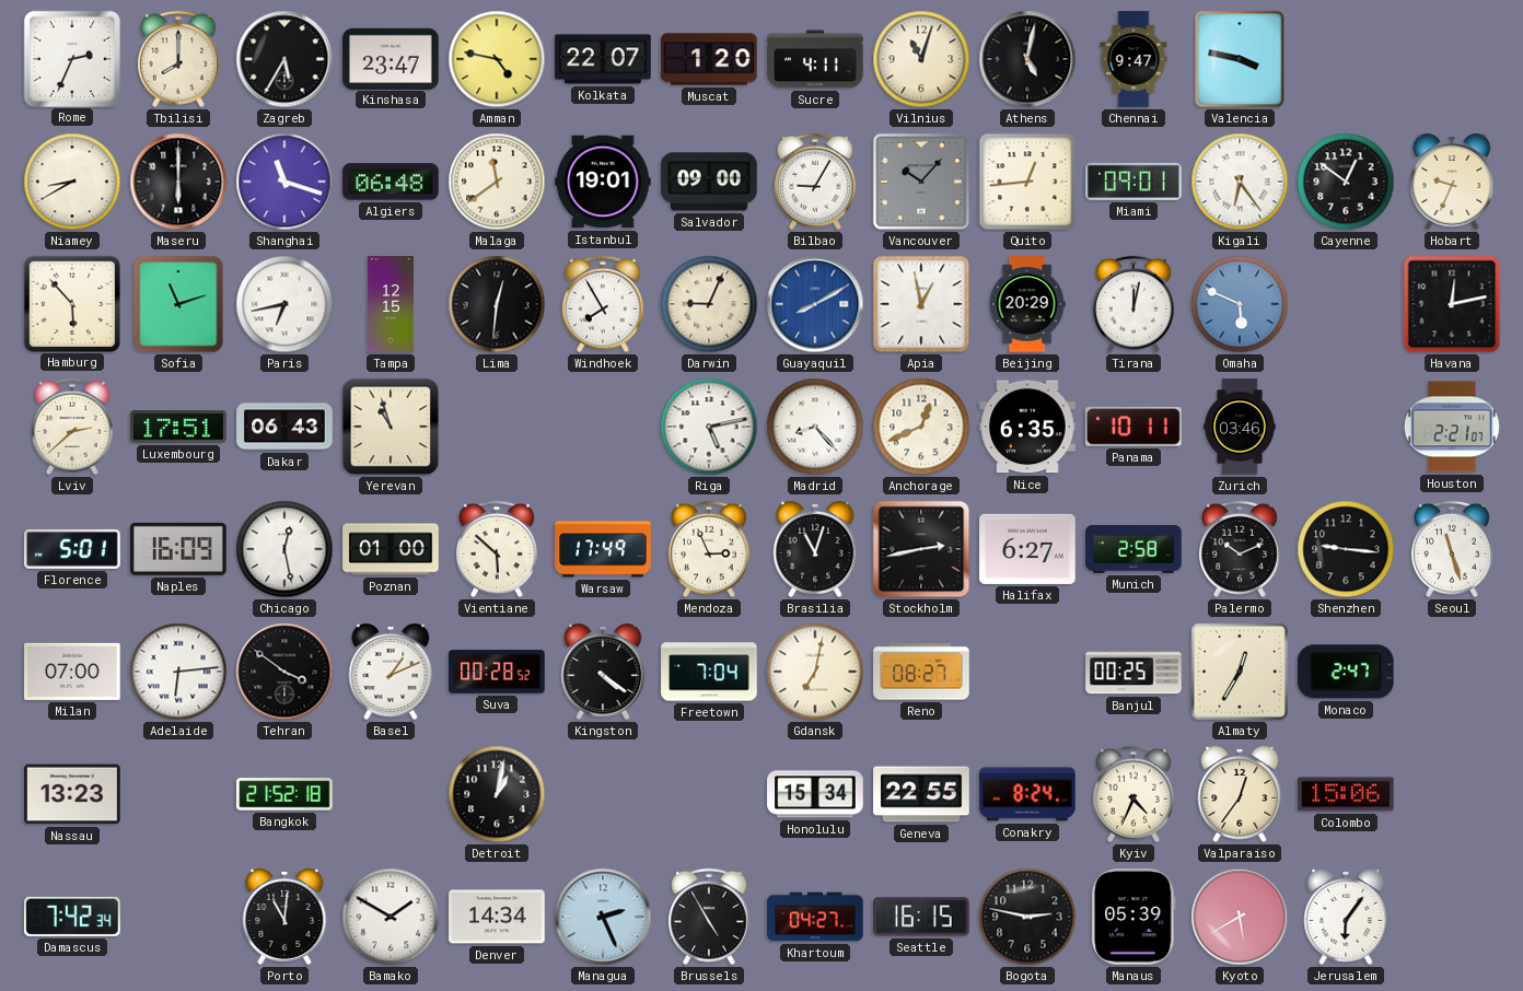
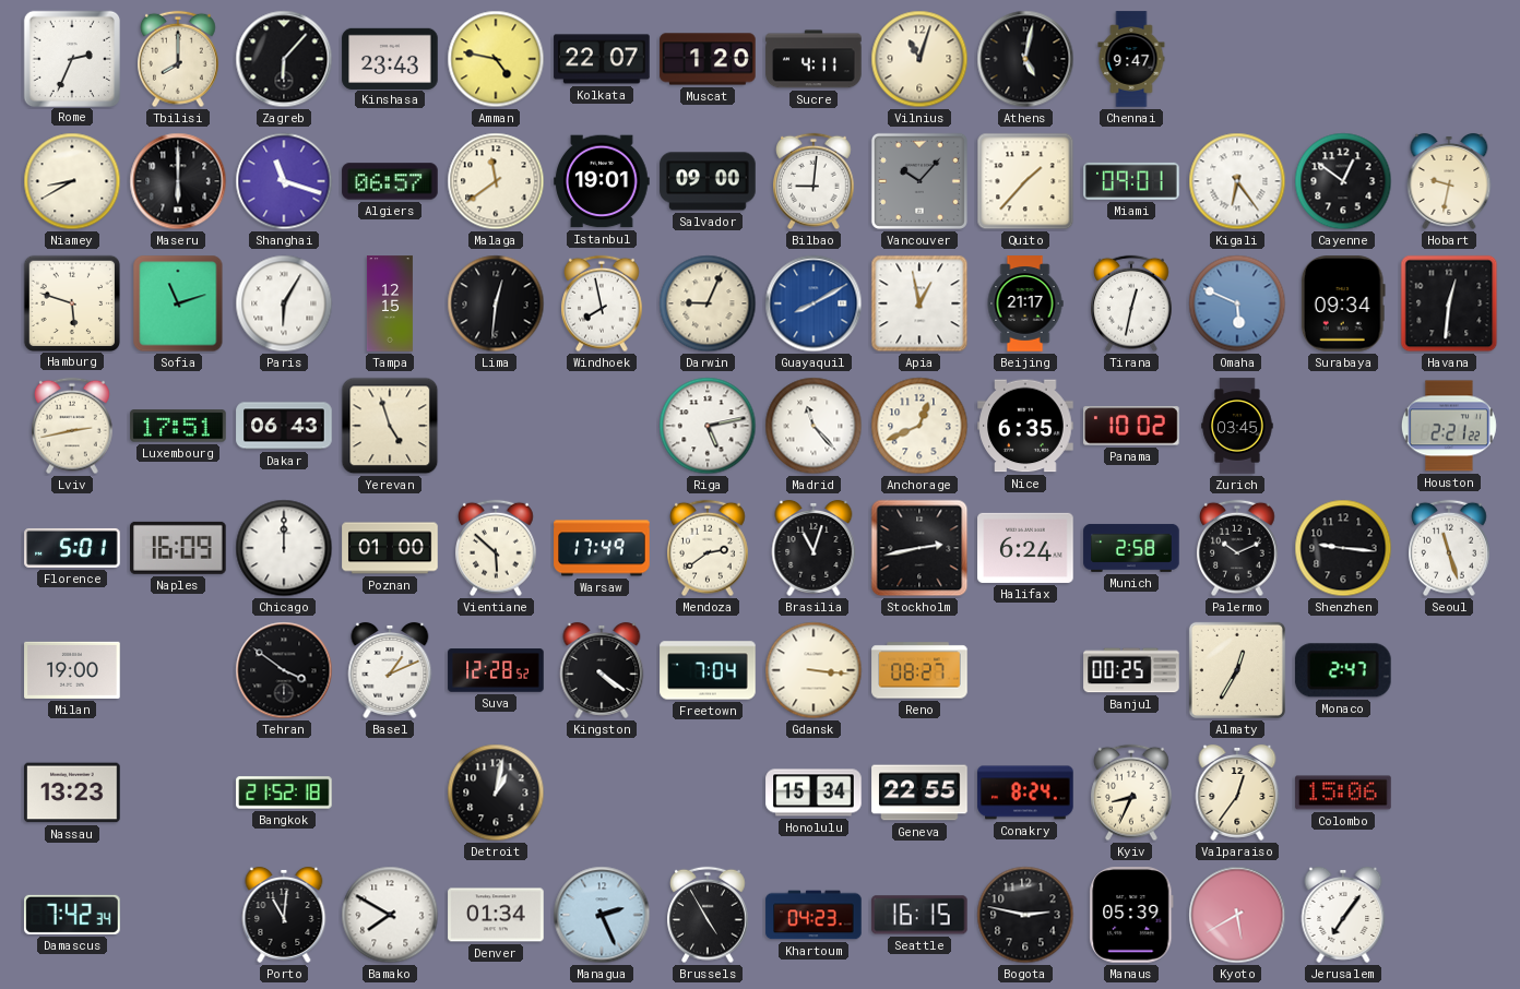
Zagreb: 5:35 -> 6:07 (284, 59)
Kinshasa: 23:47 -> 23:43 (390, 58)
Valencia: 3:47 -> none (1240, 59)
Algiers: 06:48 -> 06:57 (390, 181)
Bilbao: 9:05 -> 9:01 (815, 181)
Quito: 12:44 -> 1:37 (1025, 181)
Hobart: 9:34 -> 9:32 (1449, 181)
Hamburg: 5:53 -> 5:48 (71, 302)
Paris: 6:43 -> 6:05 (284, 303)
Windhoek: 7:55 -> 7:58 (603, 303)
Beijing: 20:29 -> 21:17 (1025, 303)
Tirana: 12:02 -> 12:32 (1132, 303)
Surabaya: none -> 09:34 (1343, 303)
Havana: 12:13 -> 12:31 (1449, 303)
Lviv: 2:38 -> 2:43 (73, 426)
Yerevan: 10:57 -> 4:57 (390, 426)
Madrid: 8:23 -> 11:23 (814, 426)
Panama: 10:11 -> 10:02 (1131, 426)
Zurich: 03:46 -> 03:45 (1237, 426)
Houston: 2:21:07 -> 2:21:22 (1449, 426)
Chicago: 12:28 -> 12:00 (284, 548)
Mendoza: 2:56 -> 2:39 (709, 548)
Halifax: 6:27 -> 6:24 (1025, 548)
Milan: 07:00 -> 19:00 (72, 670)
Adelaide: 6:14 -> none (178, 672)
Suva: 00:28 -> 12:28 (496, 670)
Gdansk: 7:02 -> 3:16 (814, 670)
Kyiv: 4:34 -> 8:34 (1132, 793)
Bamako: 1:50 -> 7:50 (390, 915)
Denver: 14:34 -> 01:34 (496, 915)
Khartoum: 04:27 -> 04:23 (814, 915)
Jerusalem: 6:06 -> 7:06 (1343, 915)
